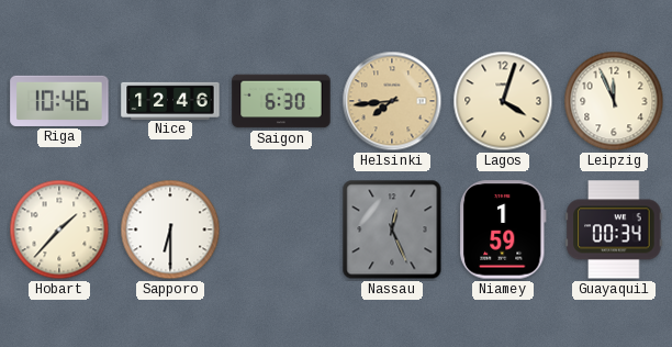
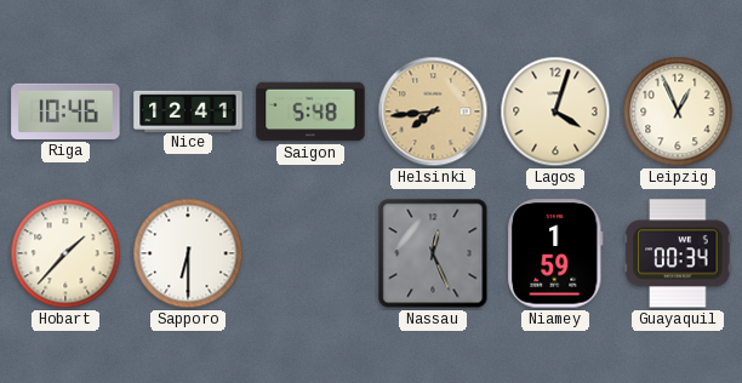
Nice: 12:46 -> 12:41 (188, 110)
Saigon: 6:30 -> 5:48 (310, 112)
Leipzig: 11:56 -> 12:56 (678, 112)
